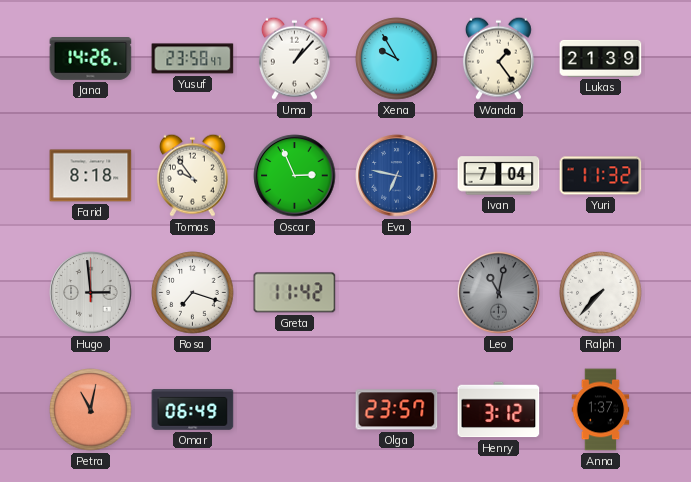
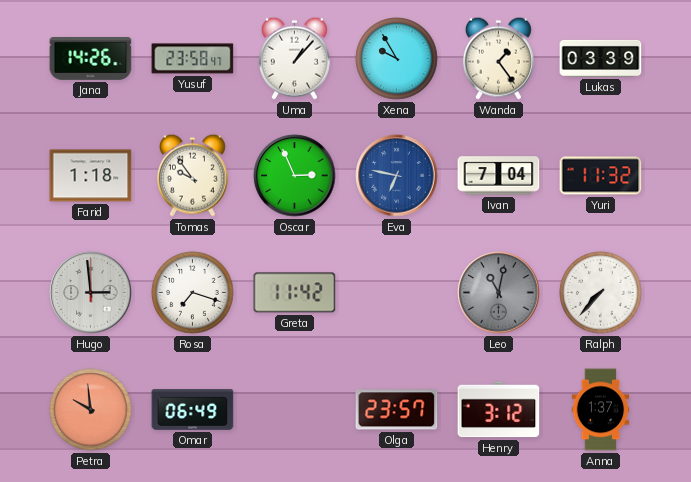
Lukas: 21:39 -> 03:39 (601, 58)
Farid: 8:18 -> 1:18 (91, 176)
Petra: 11:02 -> 9:59 (91, 410)
